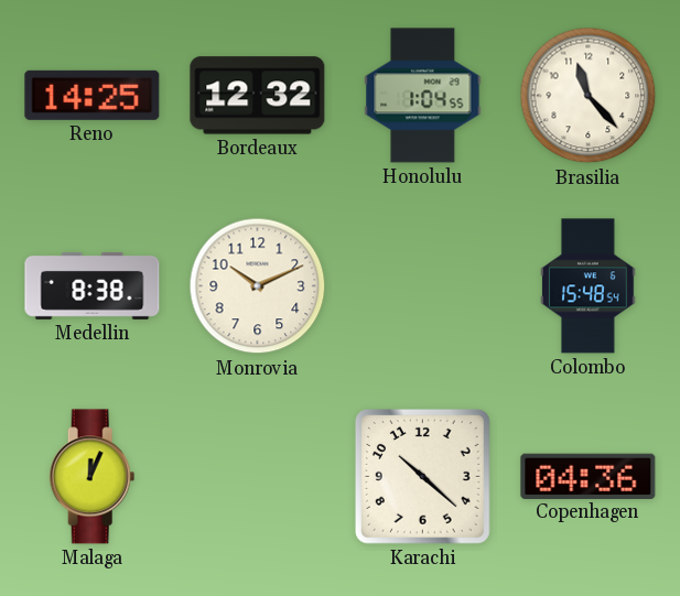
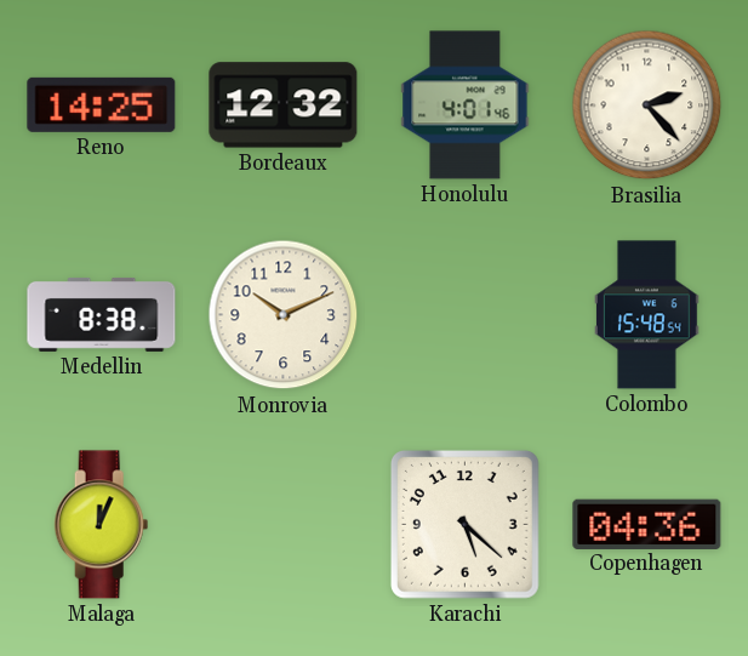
Honolulu: 1:04 -> 4:01 (466, 105)
Brasilia: 11:23 -> 2:23 (647, 105)
Karachi: 10:22 -> 5:22 (464, 524)
